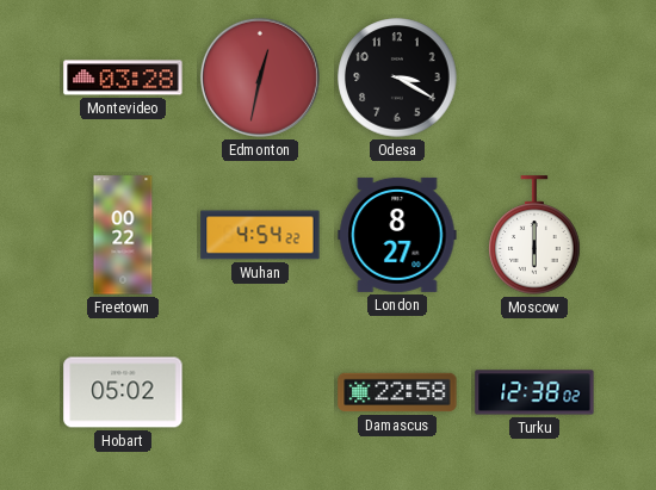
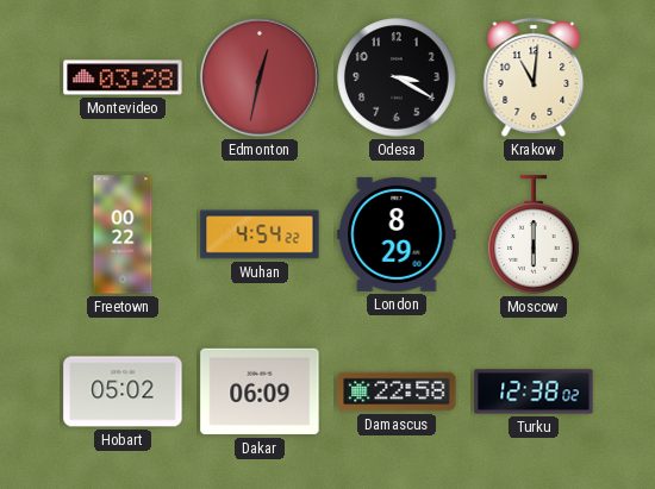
Krakow: none -> 11:01 (534, 77)
London: 8:27 -> 8:29 (397, 234)
Dakar: none -> 06:09 (260, 391)
